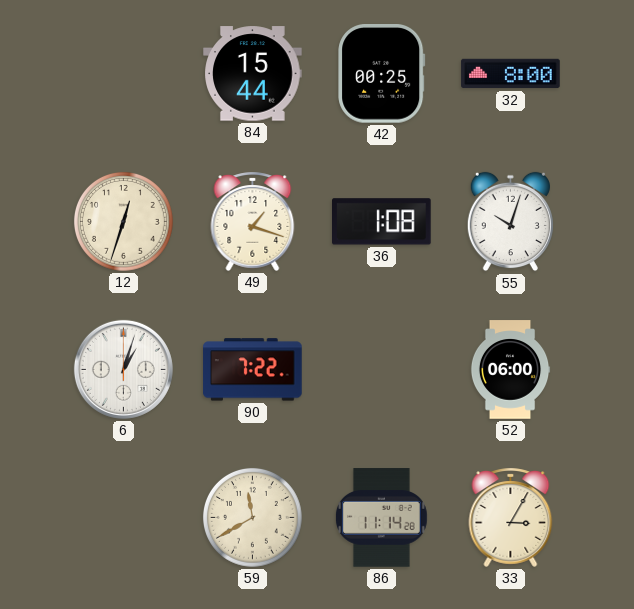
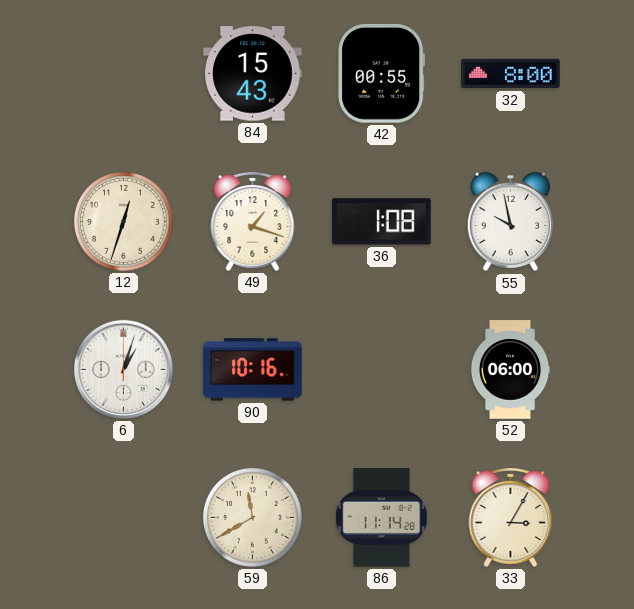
84: 15:44 -> 15:43 (253, 74)
42: 00:25 -> 00:55 (382, 74)
55: 10:03 -> 9:58 (510, 222)
90: 7:22 -> 10:16 (253, 370)
